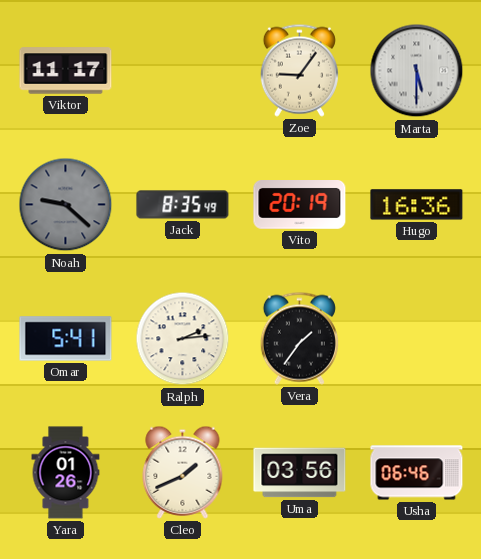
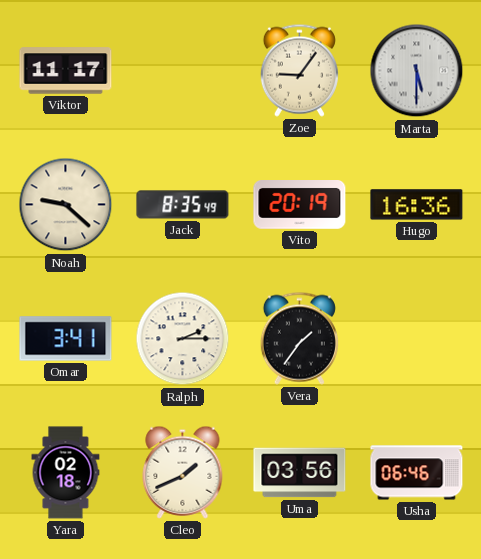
Noah dial: grey -> cream (66, 205)
Omar: 5:41 -> 3:41 (66, 339)
Ralph: 2:14 -> 2:15 (183, 339)
Yara: 01:26 -> 02:18 (66, 473)
